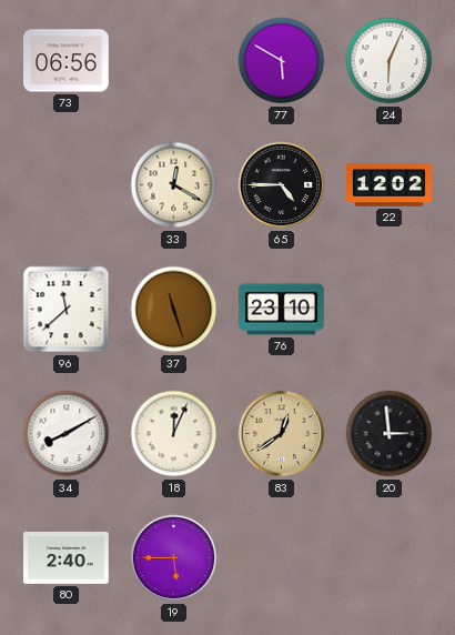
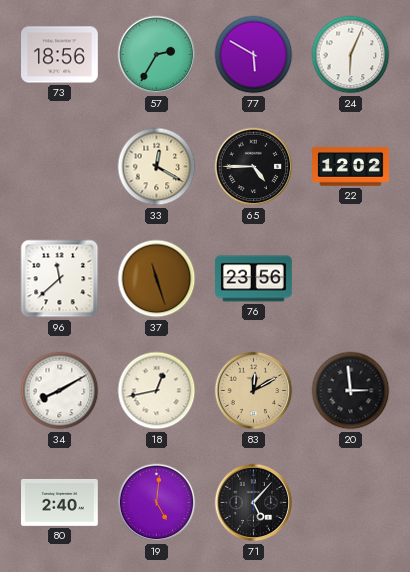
73: 06:56 -> 18:56 (60, 55)
57: none -> 2:35 (157, 55)
76: 23:10 -> 23:56 (254, 279)
18: 12:04 -> 12:43 (157, 391)
83: 12:39 -> 12:10 (254, 391)
19: 5:45 -> 5:01 (157, 503)
71: none -> 5:07 (254, 503)
